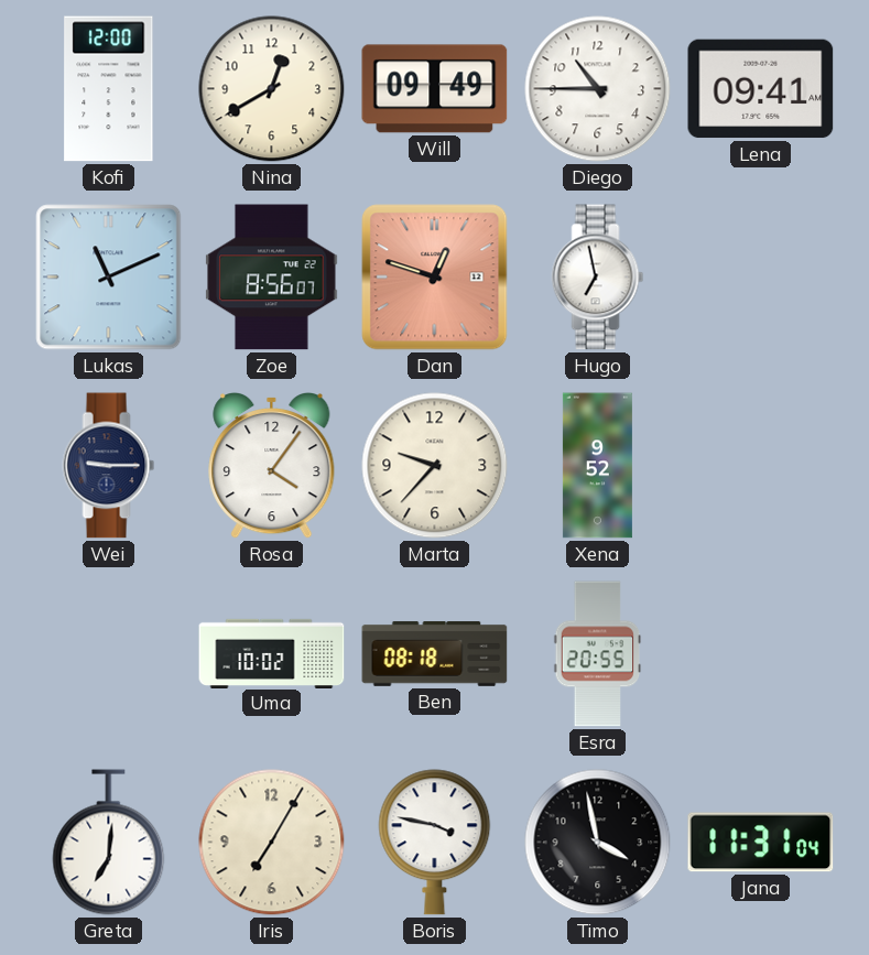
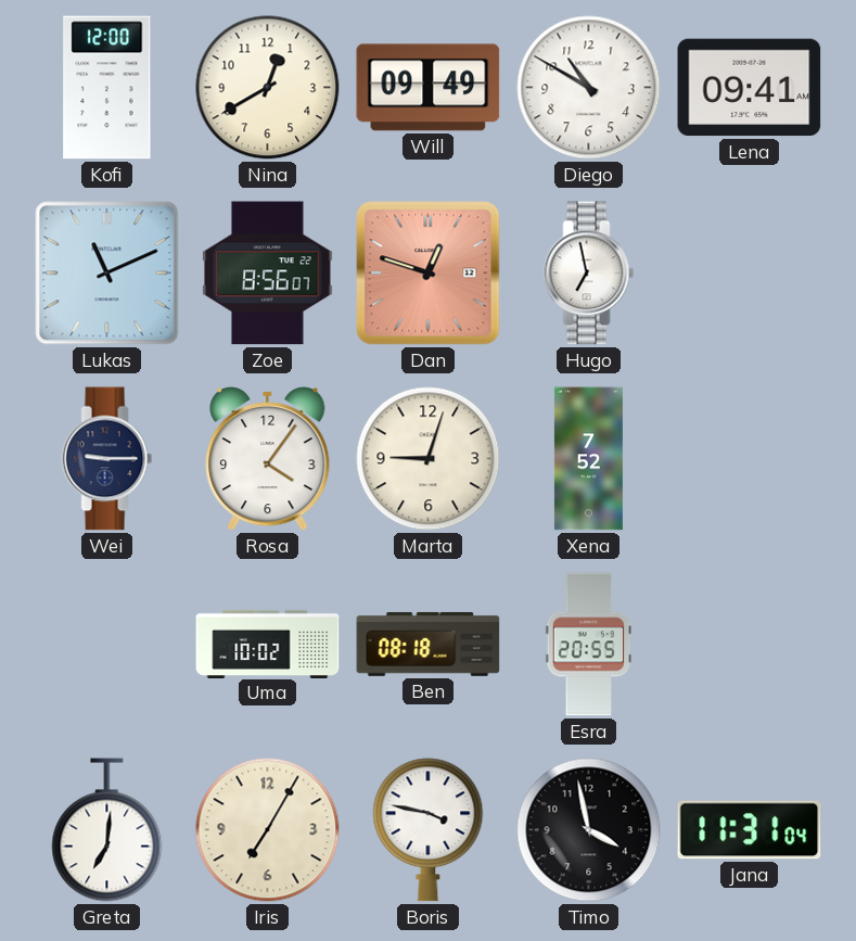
Diego: 10:45 -> 10:50 (589, 88)
Marta: 9:37 -> 9:03 (429, 459)
Xena: 9:52 -> 7:52 (588, 459)
